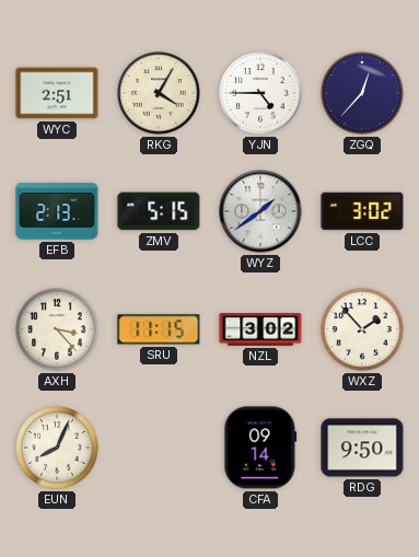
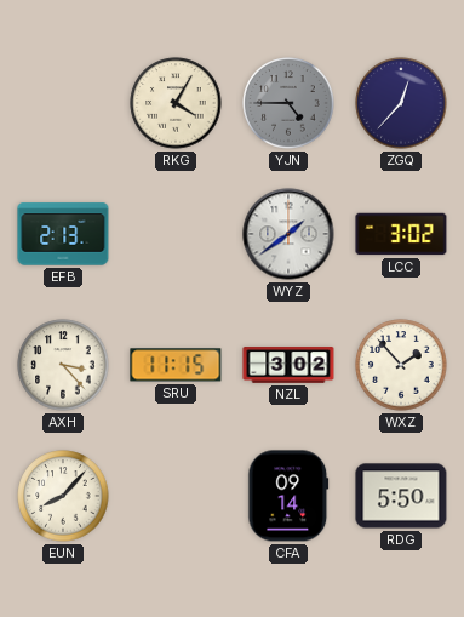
WYC: 2:51 -> none (57, 93)
YJN dial: white -> grey (288, 103)
ZMV: 5:15 -> none (159, 211)
EUN: 8:04 -> 8:07 (63, 496)
RDG: 9:50 -> 5:50 (401, 496)
